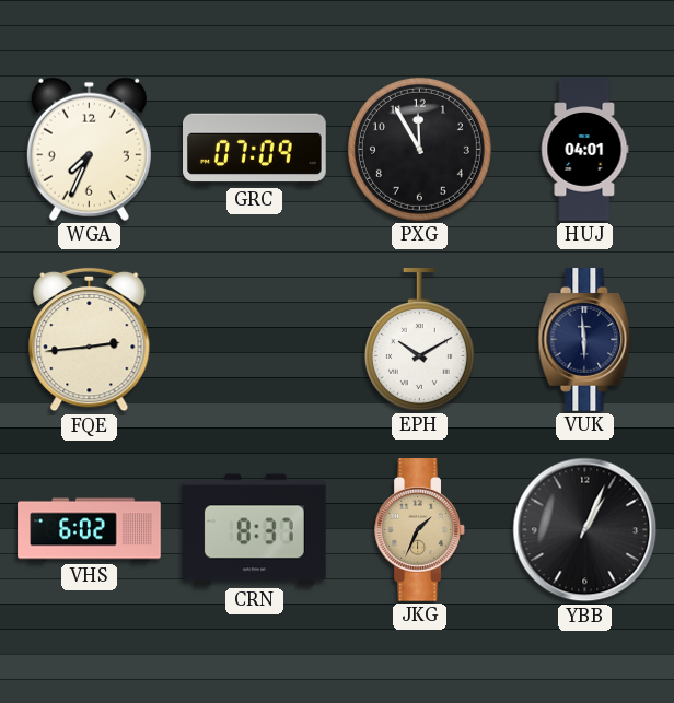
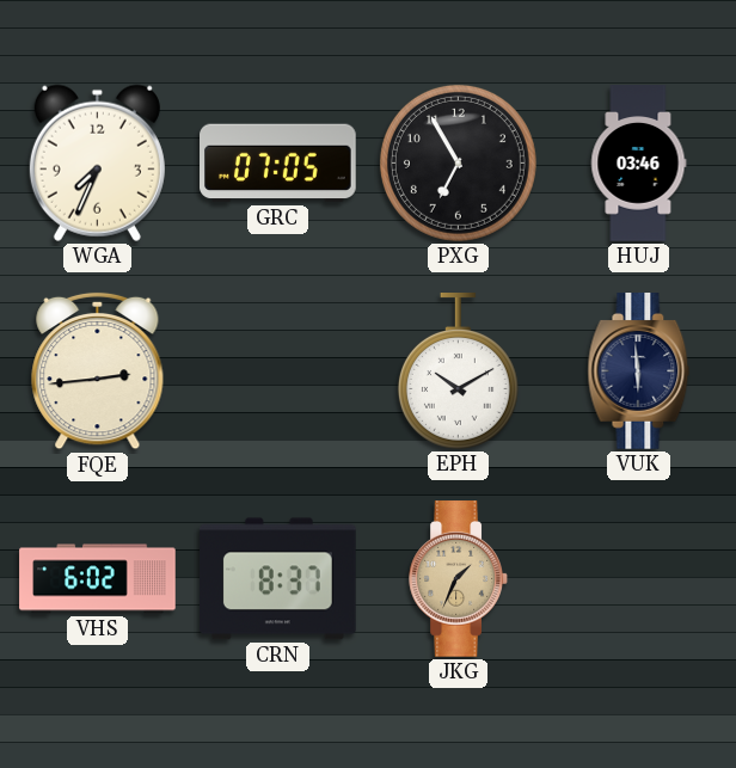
GRC: 07:09 -> 07:05 (278, 164)
PXG: 11:55 -> 6:55 (458, 162)
HUJ: 04:01 -> 03:46 (638, 164)
YBB: 1:04 -> none (585, 530)
